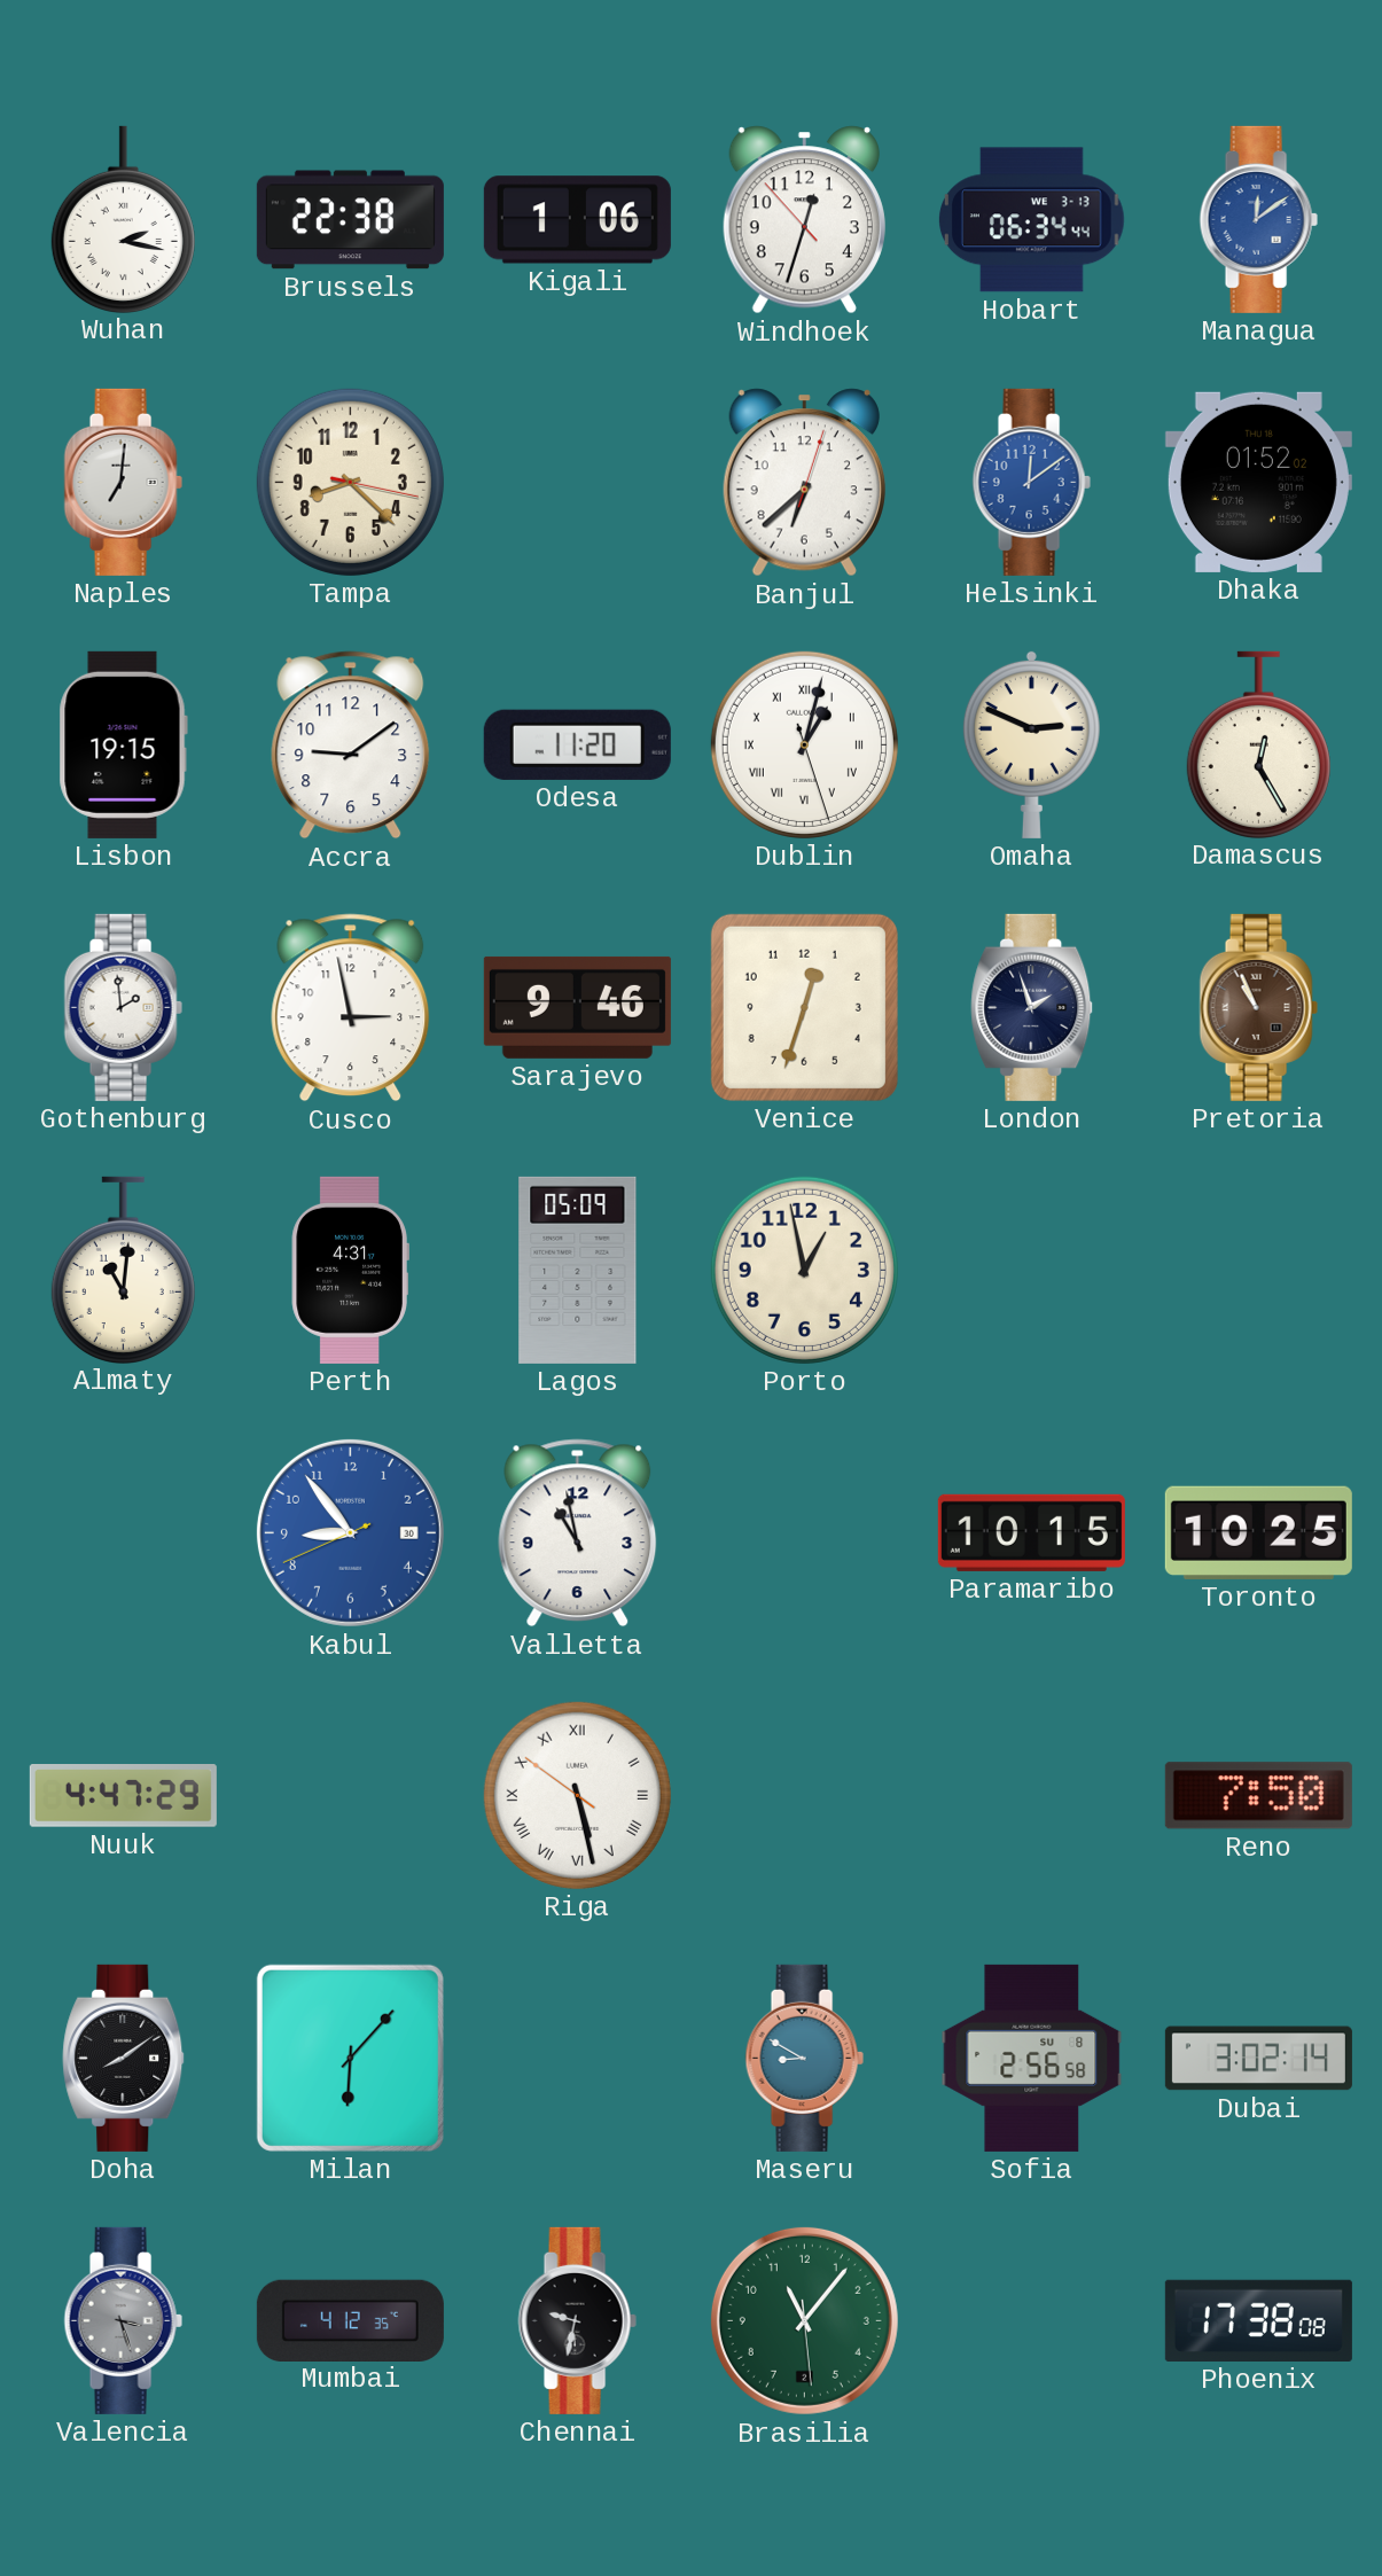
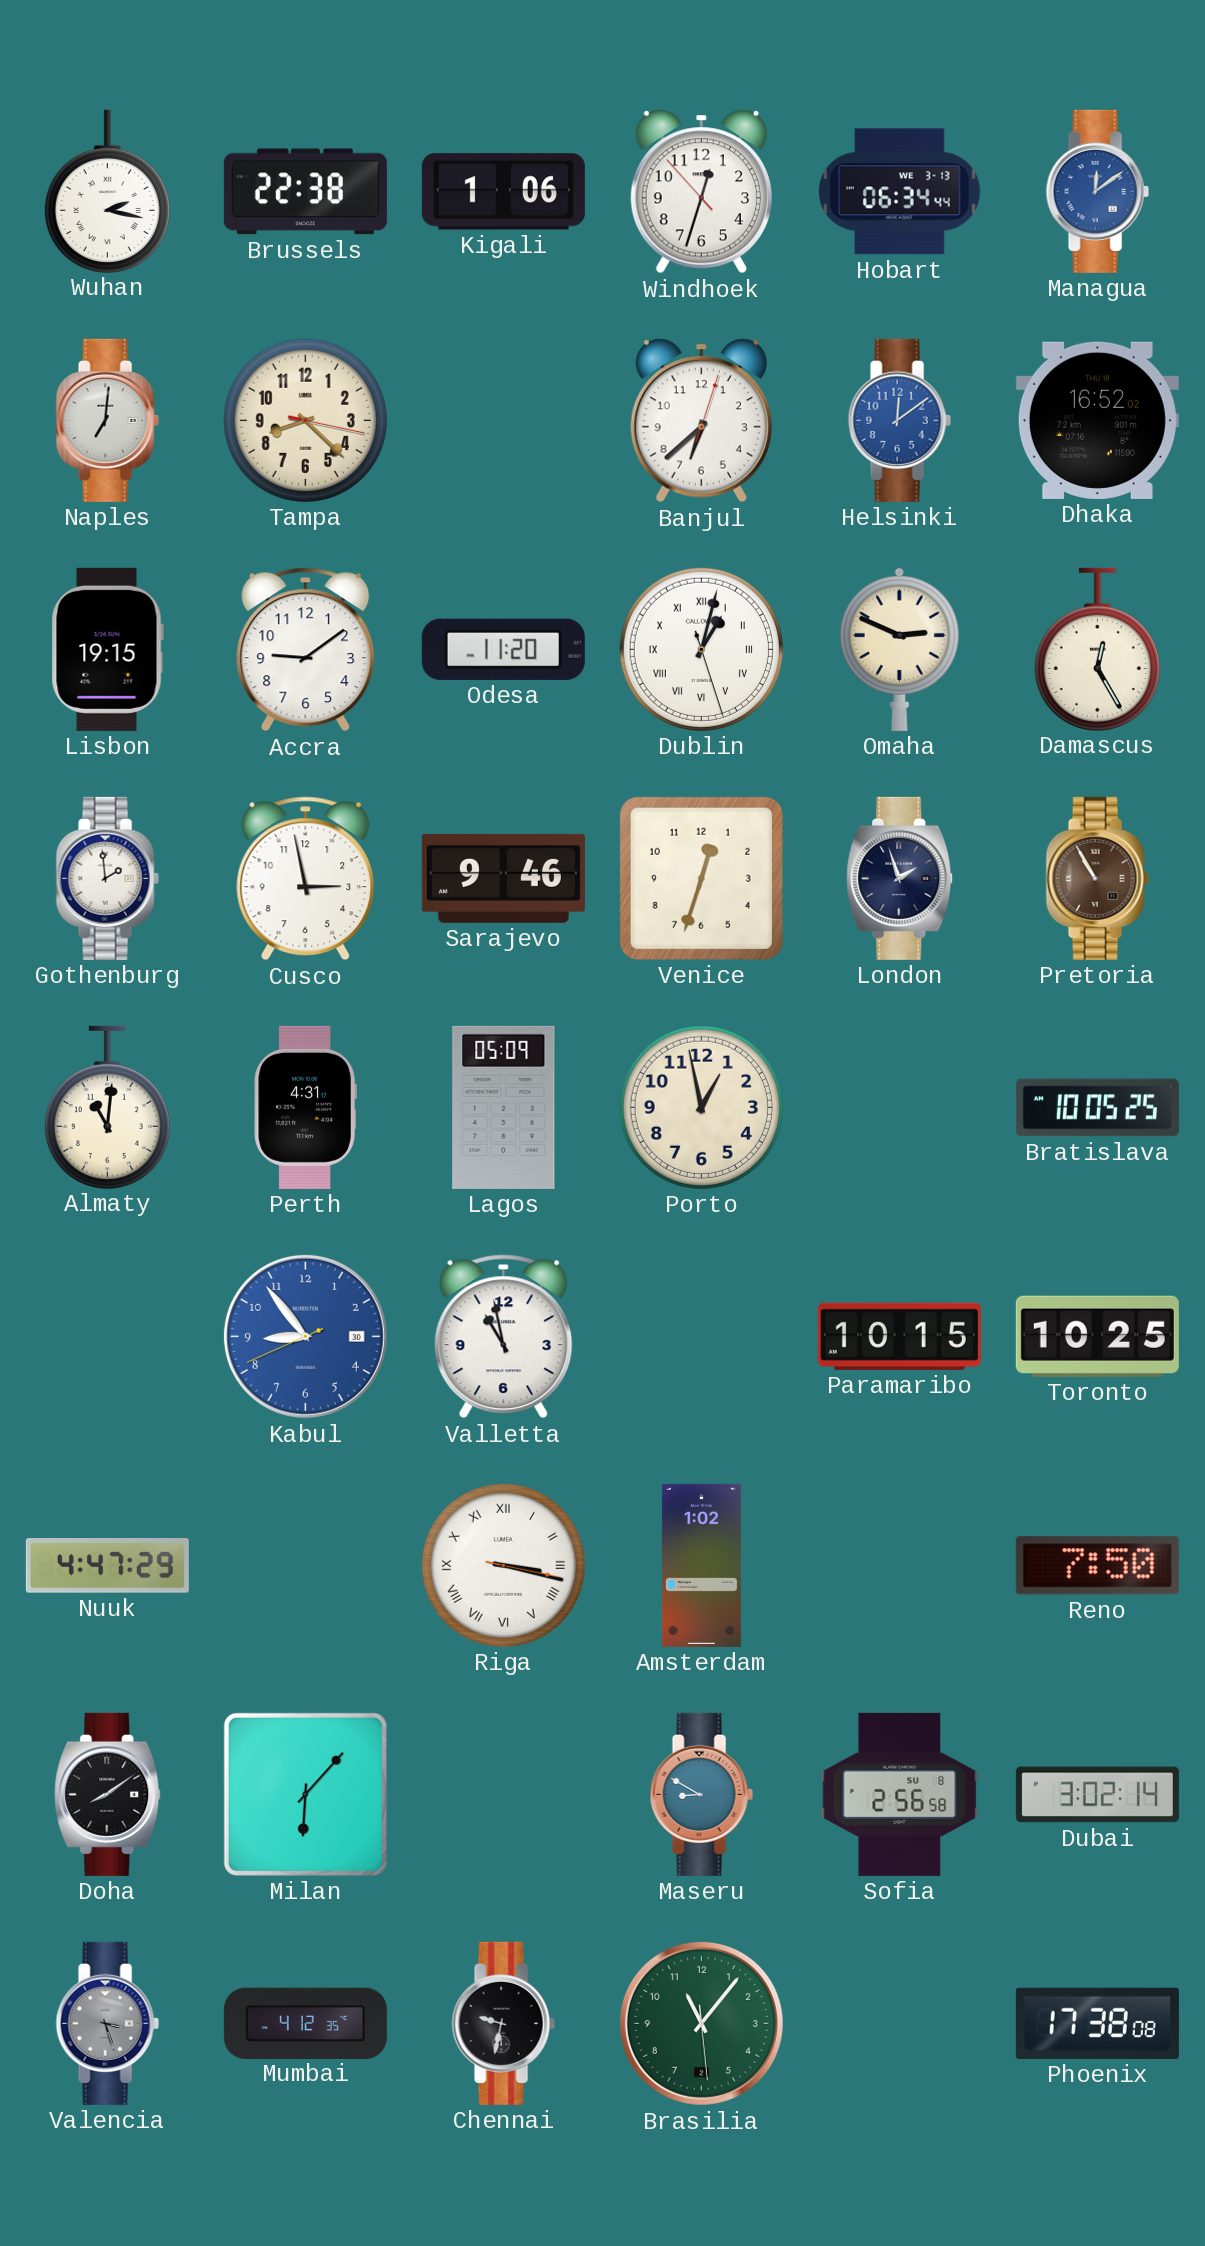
Dhaka: 01:52 -> 16:52 (1097, 420)
Pretoria: 10:56 -> 10:55 (1097, 878)
Bratislava: none -> 10:05 (1097, 1108)
Riga: 5:27 -> 3:17 (503, 1565)
Amsterdam: none -> 1:02 (701, 1565)
